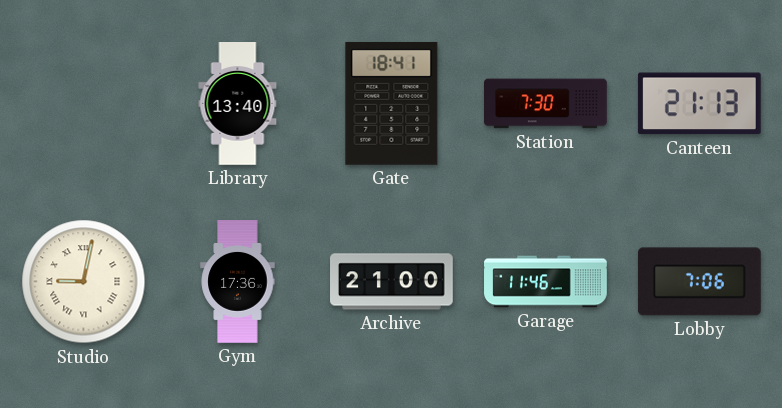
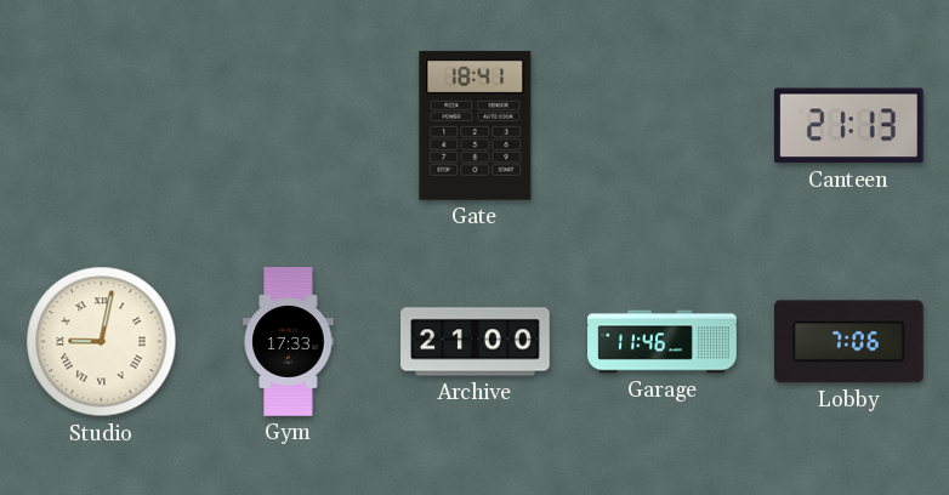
Library: 13:40 -> none (238, 104)
Station: 7:30 -> none (546, 104)
Gym: 17:36 -> 17:33 (289, 342)
